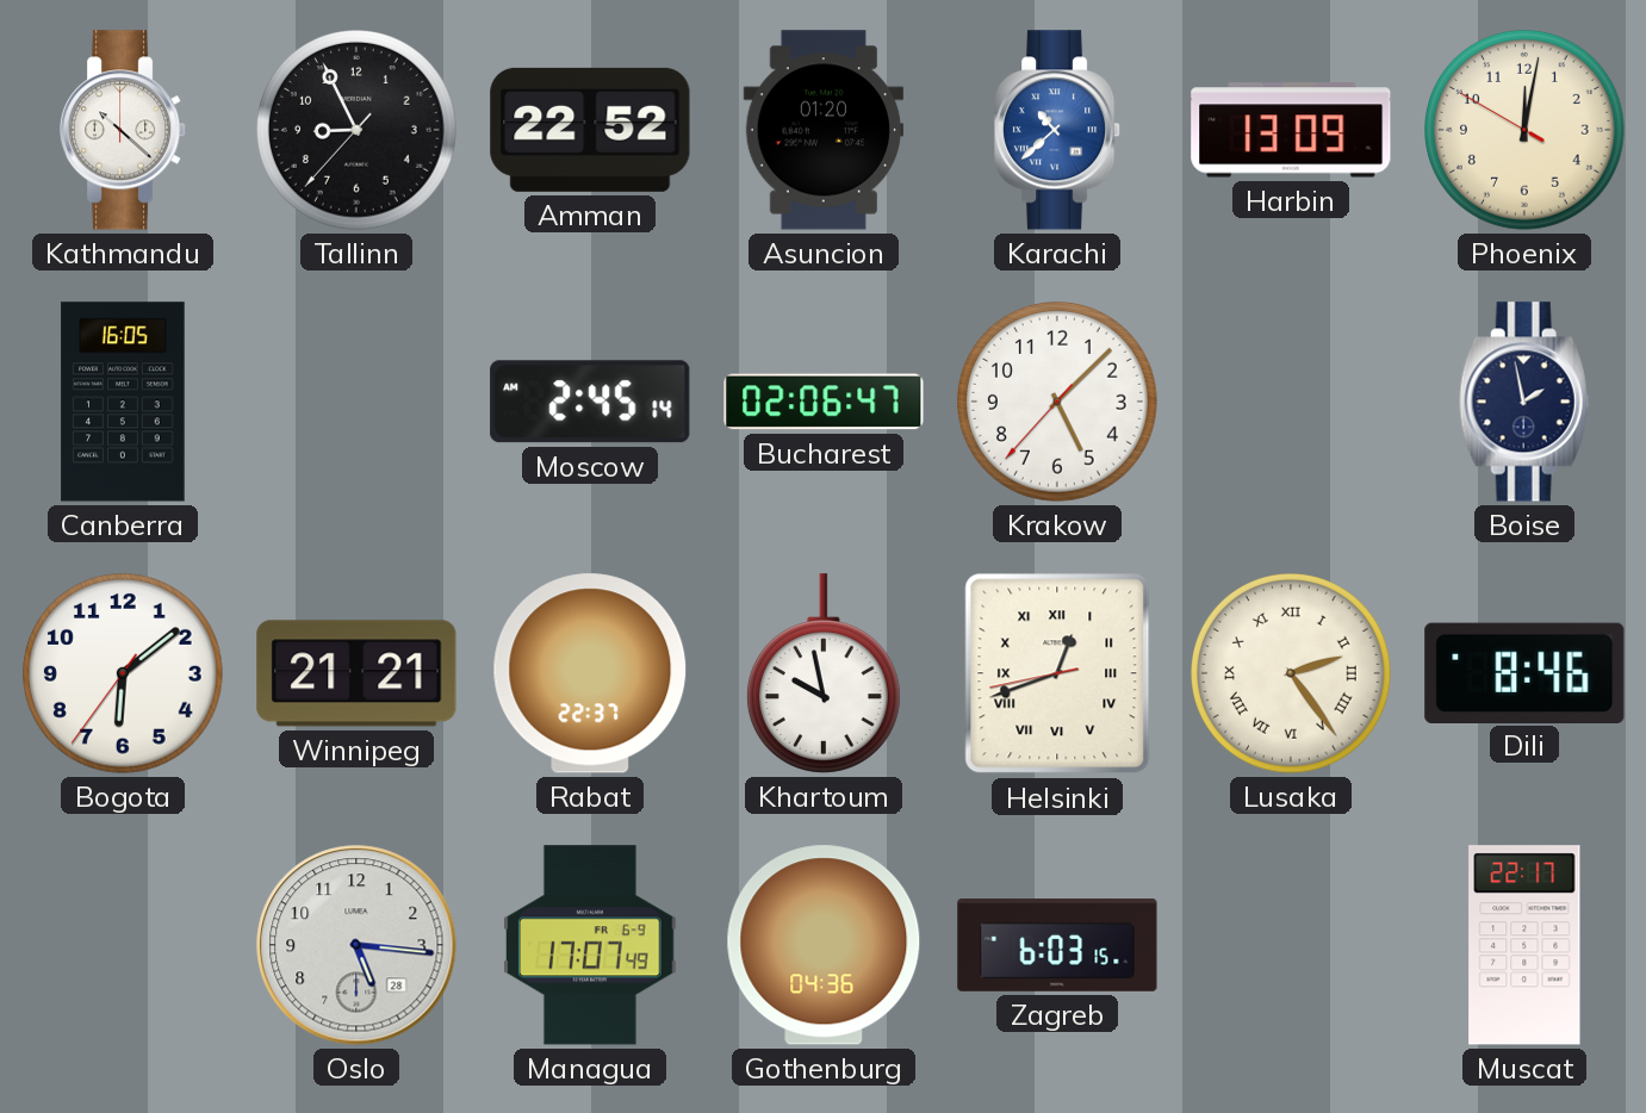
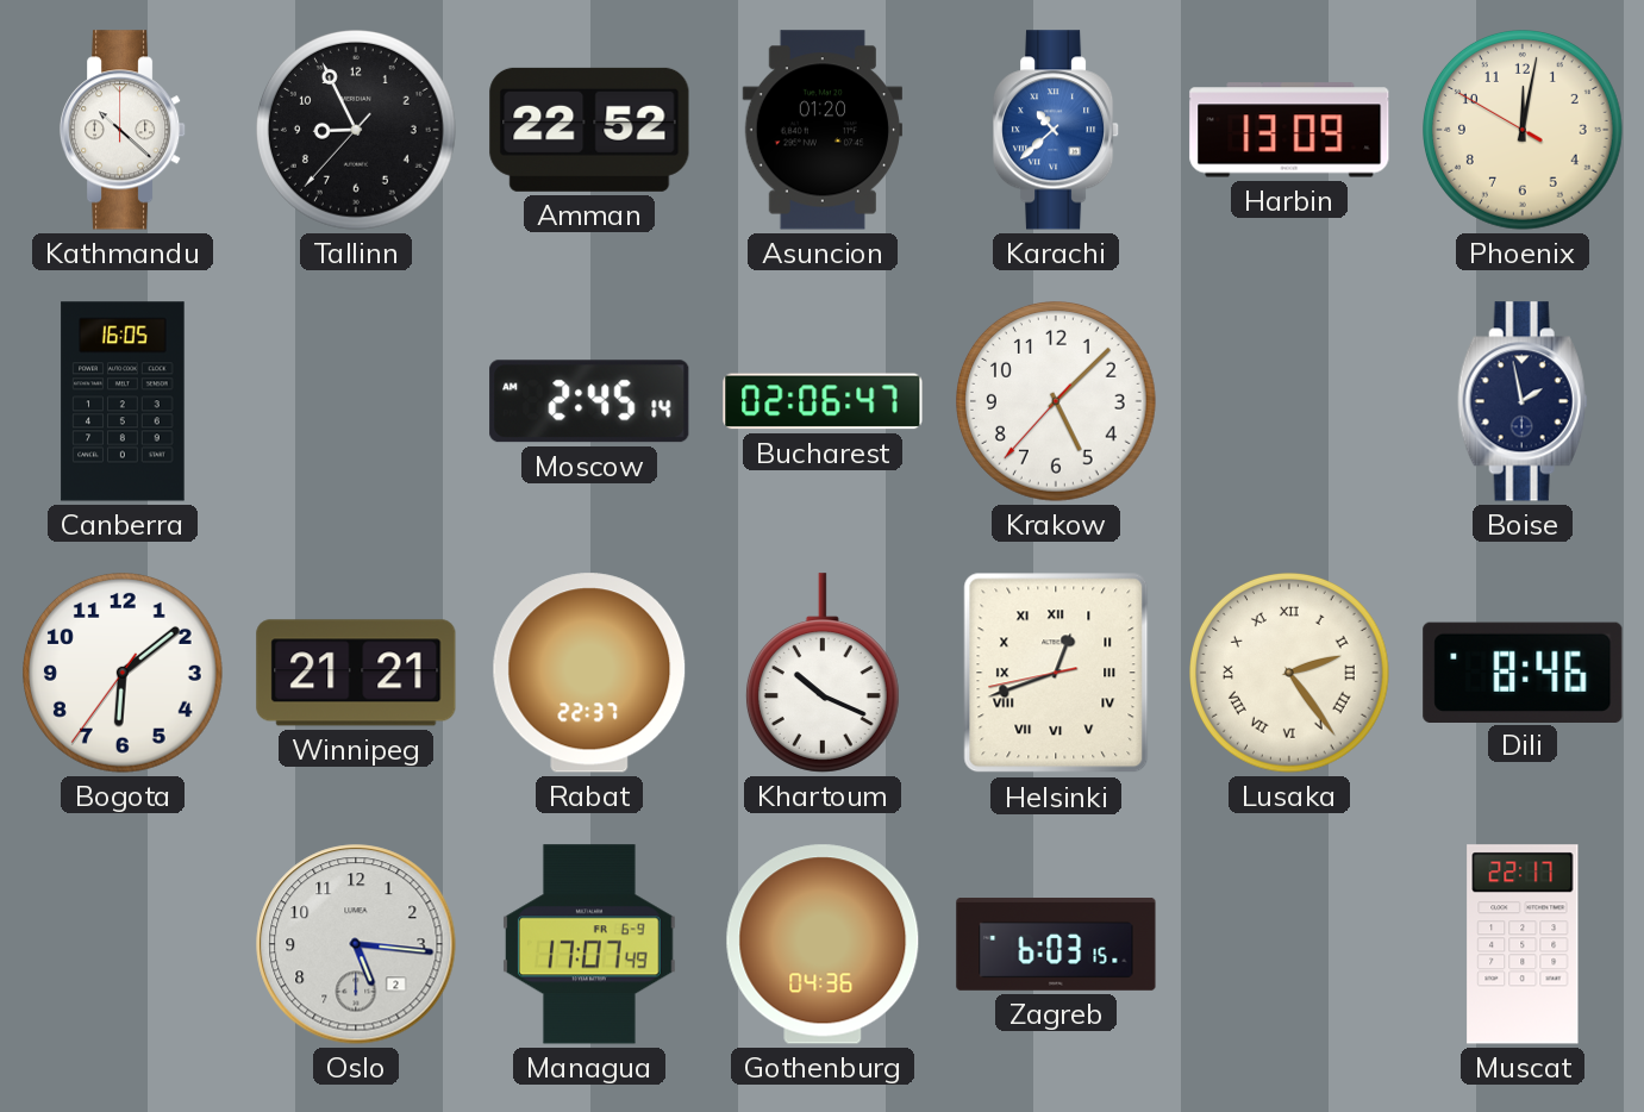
Khartoum: 9:58 -> 10:19 (823, 673)
Oslo date: 28 -> 2 (356, 944)
